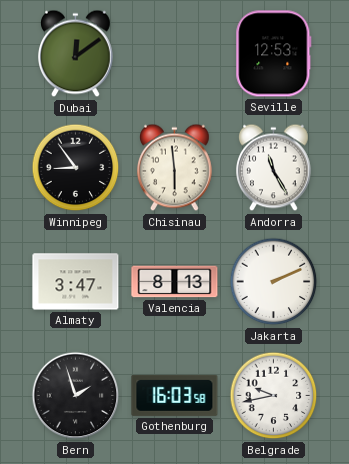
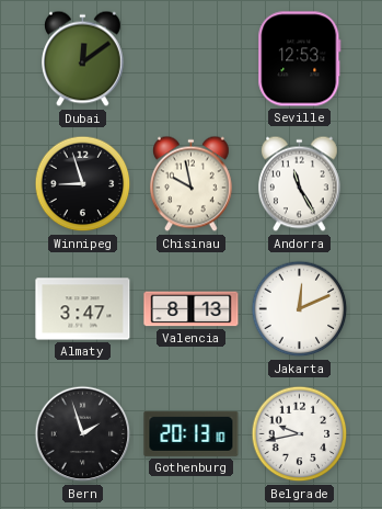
Winnipeg: 8:54 -> 8:57 (83, 184)
Chisinau: 5:59 -> 9:58 (192, 184)
Jakarta: 2:11 -> 12:11 (300, 309)
Gothenburg: 16:03 -> 20:13 (192, 433)
